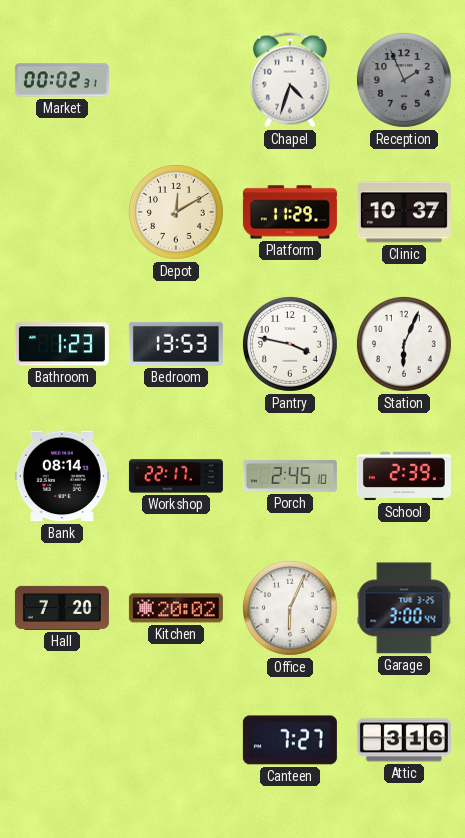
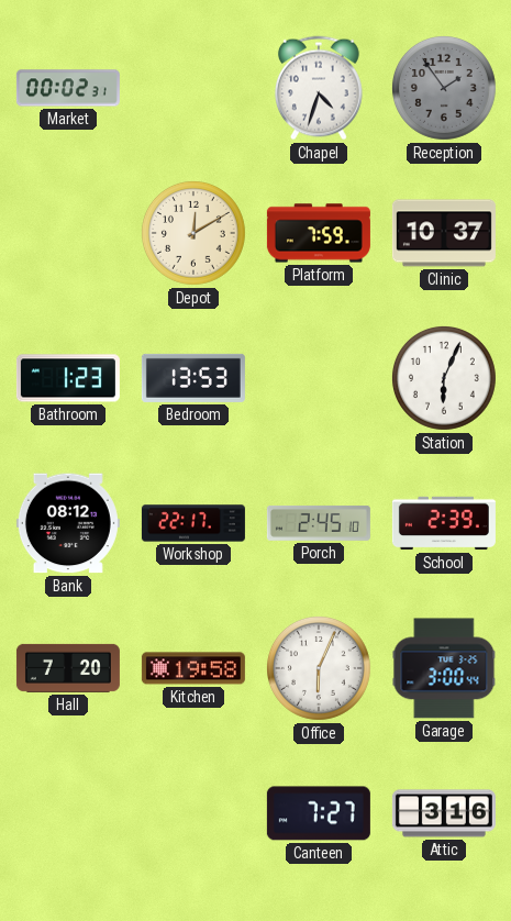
Reception: 1:56 -> 1:54 (444, 88)
Platform: 11:29 -> 7:59 (319, 233)
Pantry: 3:47 -> none (290, 344)
Bank: 08:14 -> 08:12 (68, 523)
Kitchen: 20:02 -> 19:58 (193, 668)
